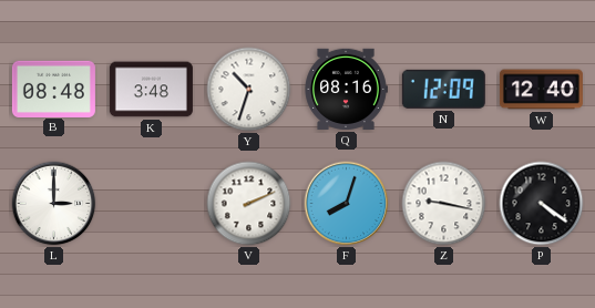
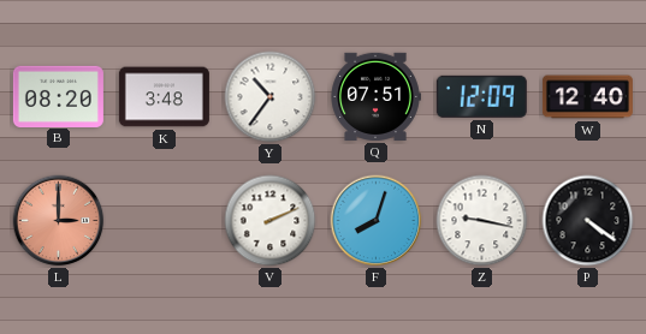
B: 08:48 -> 08:20 (58, 96)
Y: 10:33 -> 10:36 (271, 97)
Q: 08:16 -> 07:51 (375, 96)
L dial: white -> salmon (59, 221)
